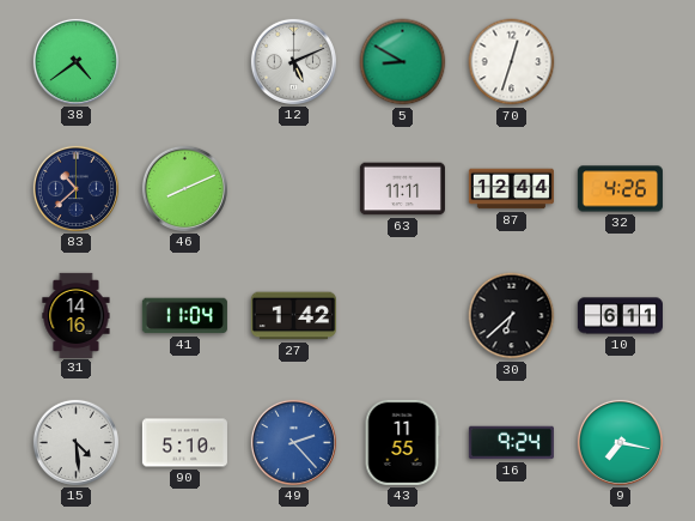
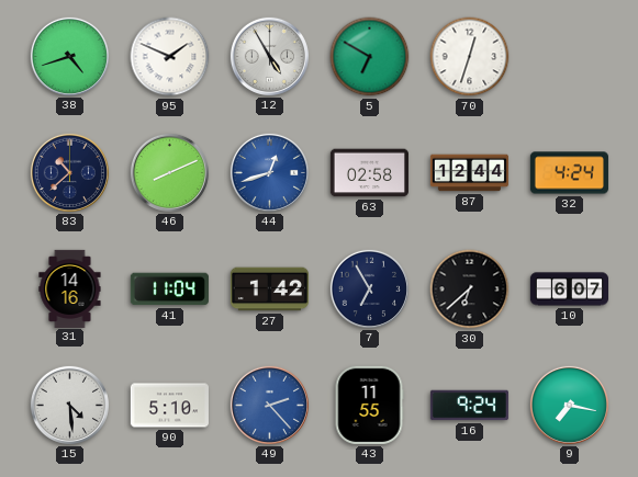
38: 4:39 -> 4:42 (69, 56)
95: none -> 1:49 (170, 57)
12: 5:11 -> 4:55 (269, 56)
5: 8:50 -> 6:50 (370, 57)
44: none -> 12:42 (269, 172)
63: 11:11 -> 02:58 (369, 173)
32: 4:26 -> 4:24 (569, 173)
7: none -> 6:55 (369, 288)
10: 6:11 -> 6:07 (569, 289)
